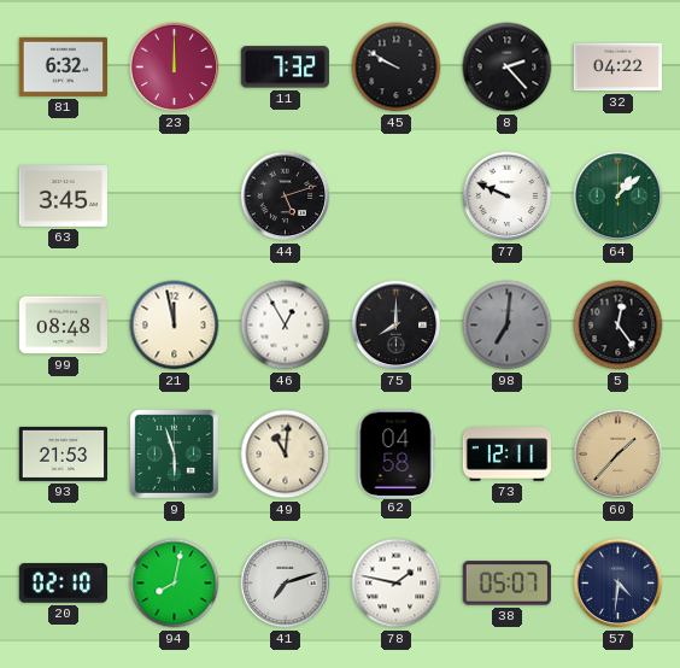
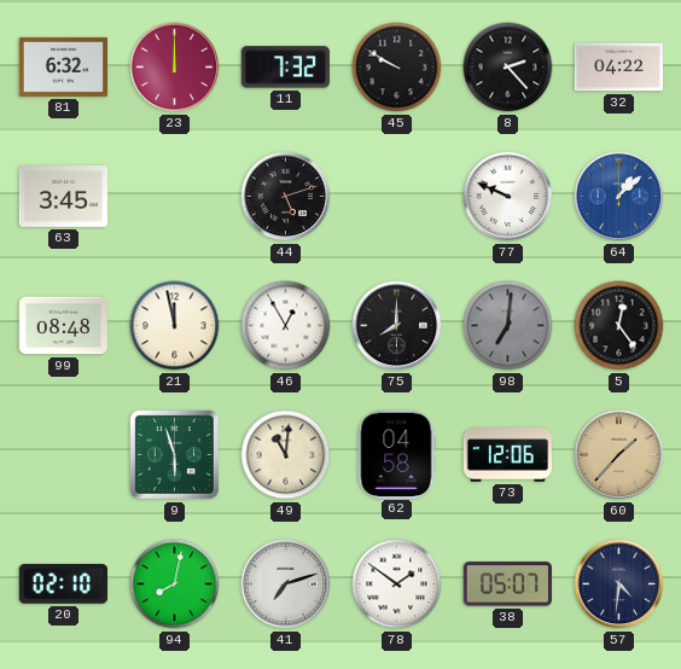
64 dial: green -> blue (619, 197)
93: 21:53 -> none (63, 453)
73: 12:11 -> 12:06 (507, 455)
78: 1:47 -> 1:51 (397, 584)
